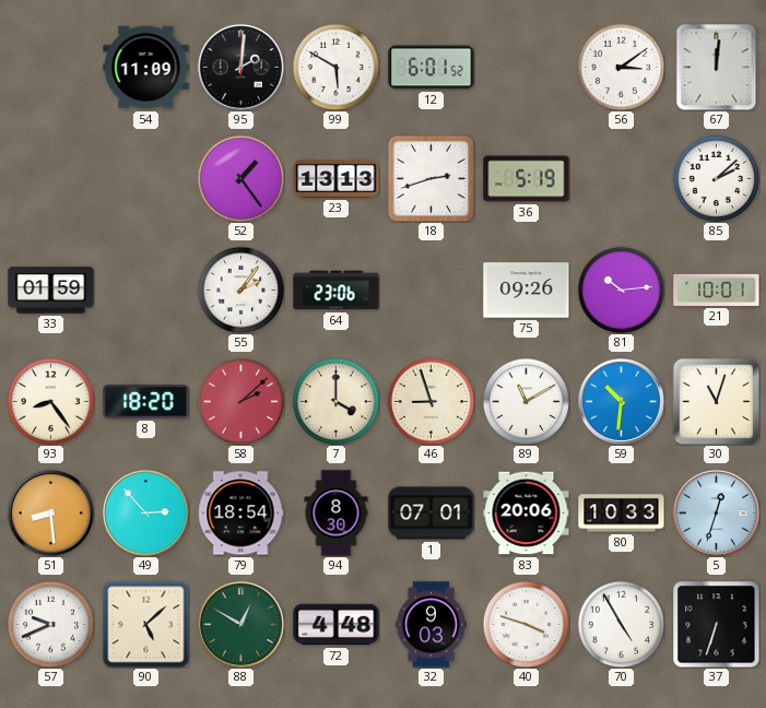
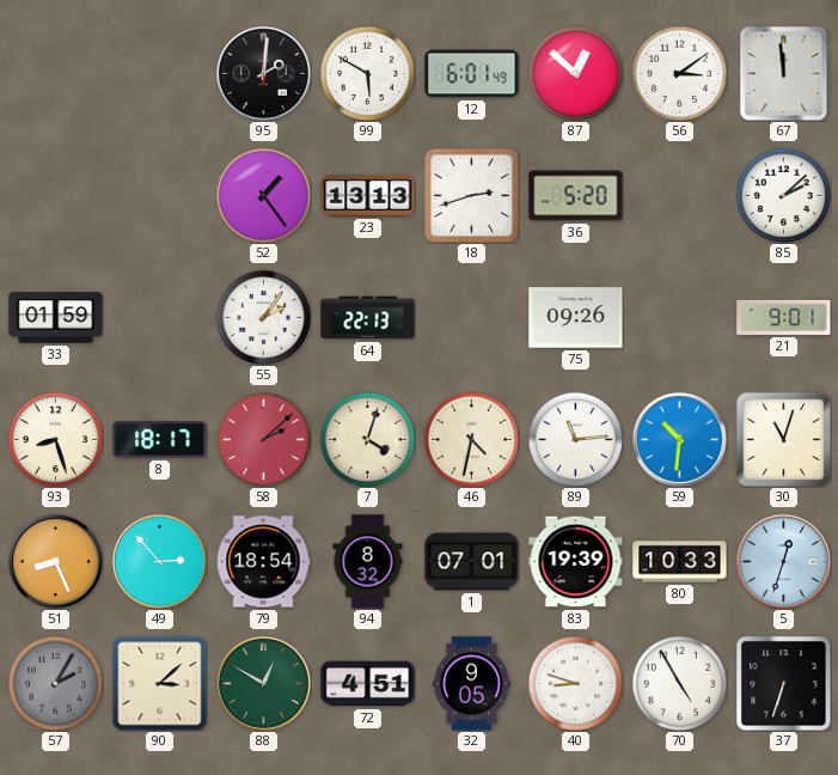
54: 11:09 -> none (146, 68)
12: 6:01:52 -> 6:01:49 (472, 74)
87: none -> 12:52 (575, 73)
67: 12:01 -> 11:59 (784, 73)
36: 5:19 -> 5:20 (576, 196)
64: 23:06 -> 22:13 (368, 318)
81: 10:14 -> none (621, 290)
21: 10:01 -> 9:01 (784, 317)
93: 8:24 -> 8:27 (55, 439)
8: 18:20 -> 18:17 (160, 440)
7: 4:00 -> 4:03 (367, 439)
46: 8:57 -> 4:32 (471, 439)
89: 11:10 -> 11:14 (575, 439)
51: 8:29 -> 8:26 (55, 561)
94: 8:30 -> 8:32 (368, 562)
83: 20:06 -> 19:39 (576, 562)
57: 9:41 -> 2:05 (55, 683)
57 dial: white -> grey (55, 683)
90: 5:08 -> 3:08 (159, 683)
72: 4:48 -> 4:51 (368, 684)
32: 9:03 -> 9:05 (471, 684)
40: 3:48 -> 8:48 (575, 683)
